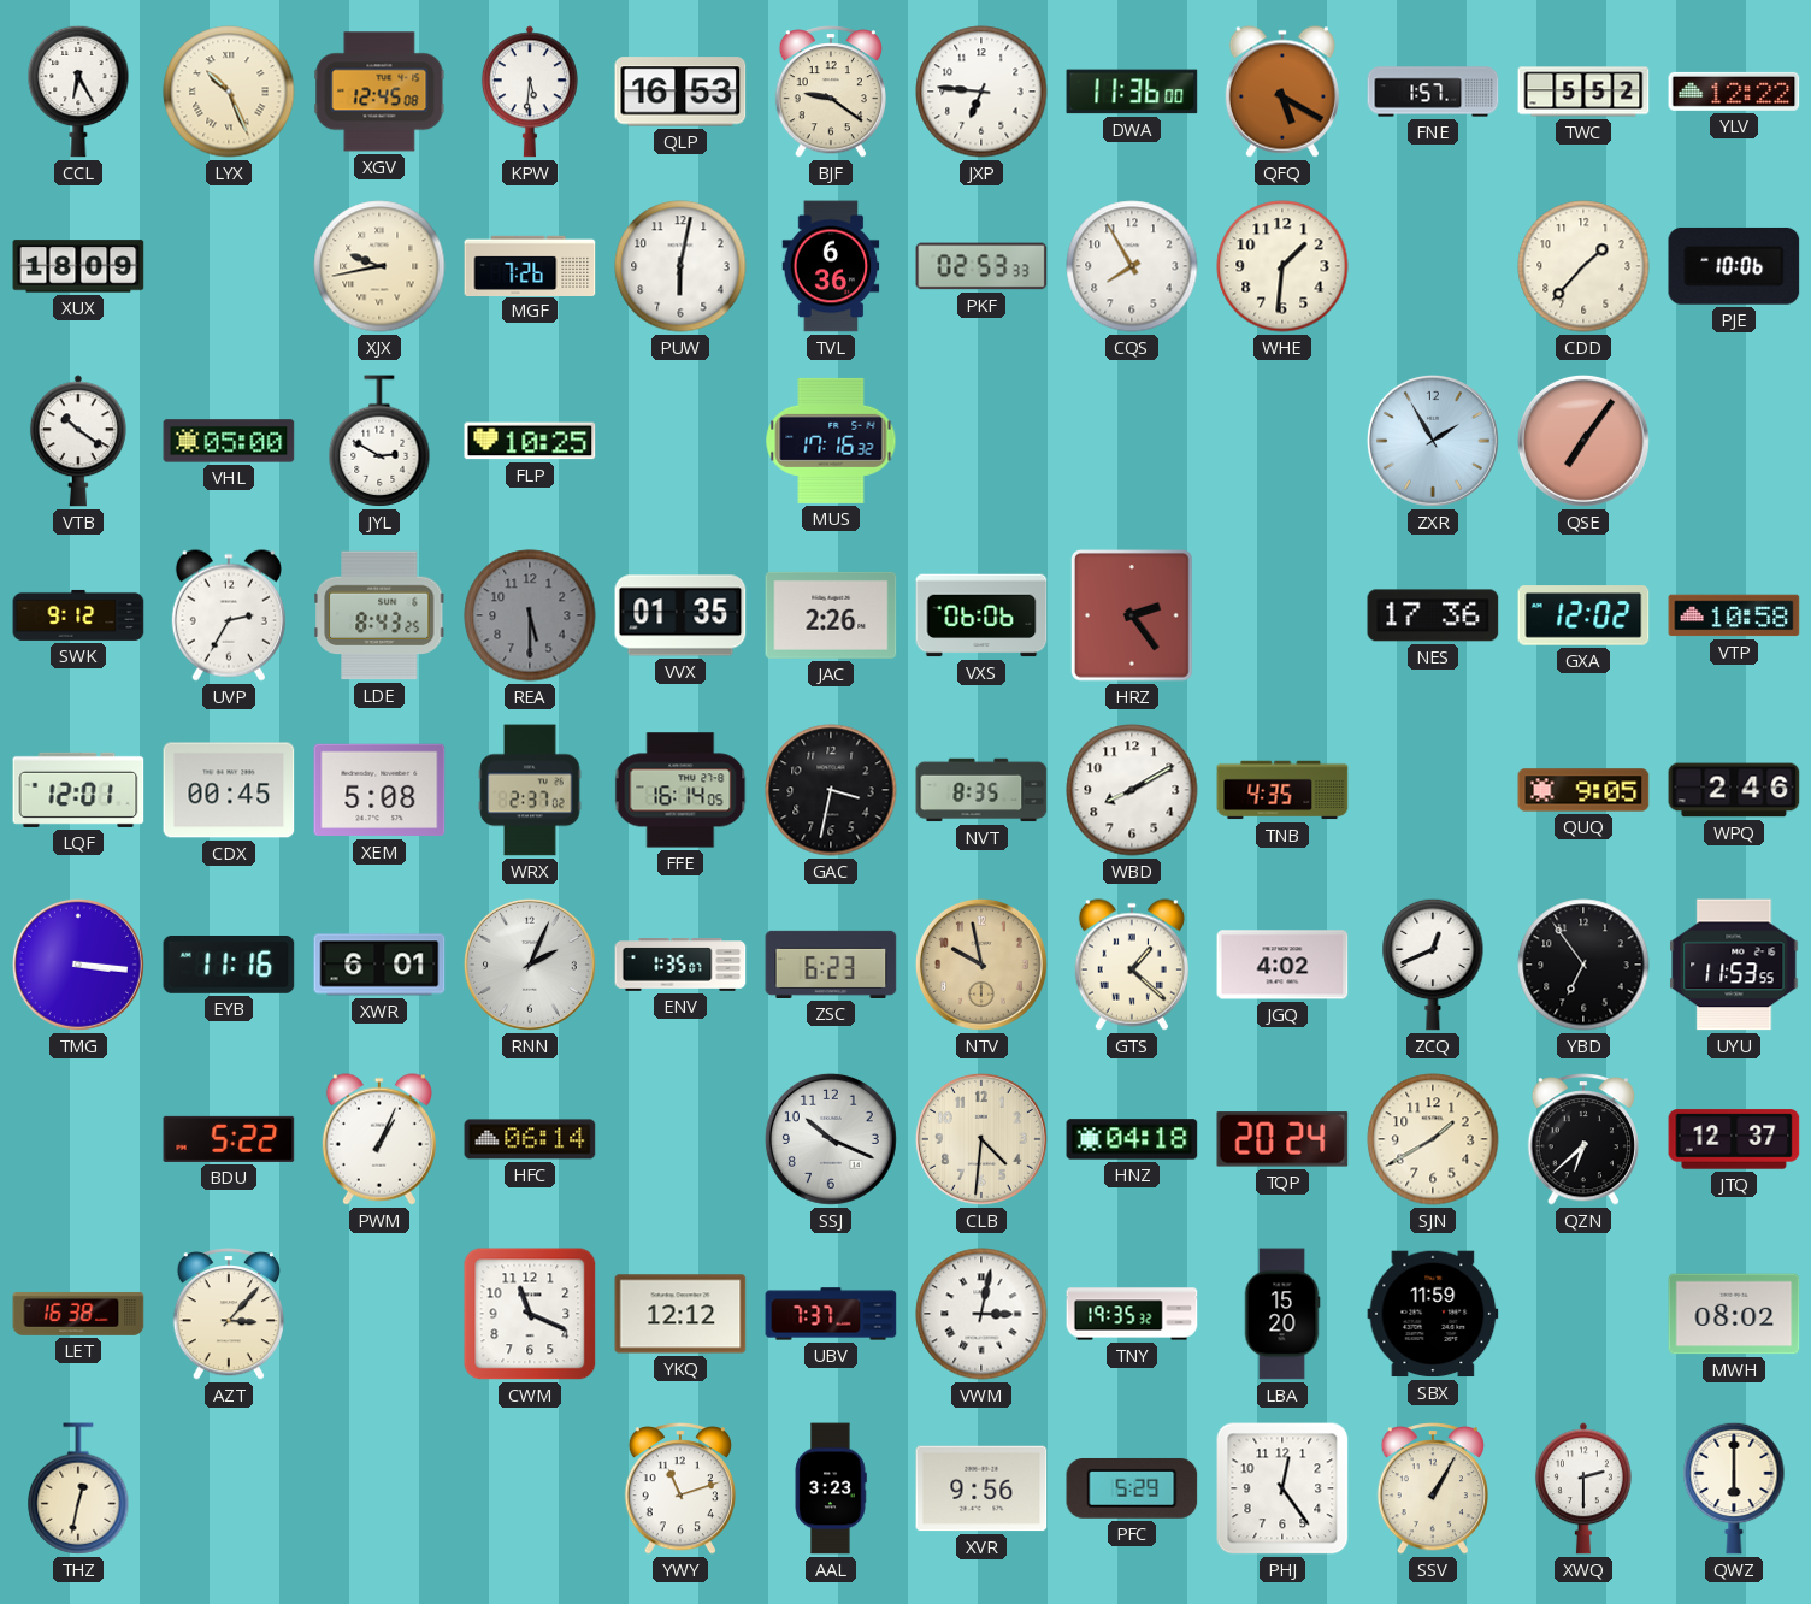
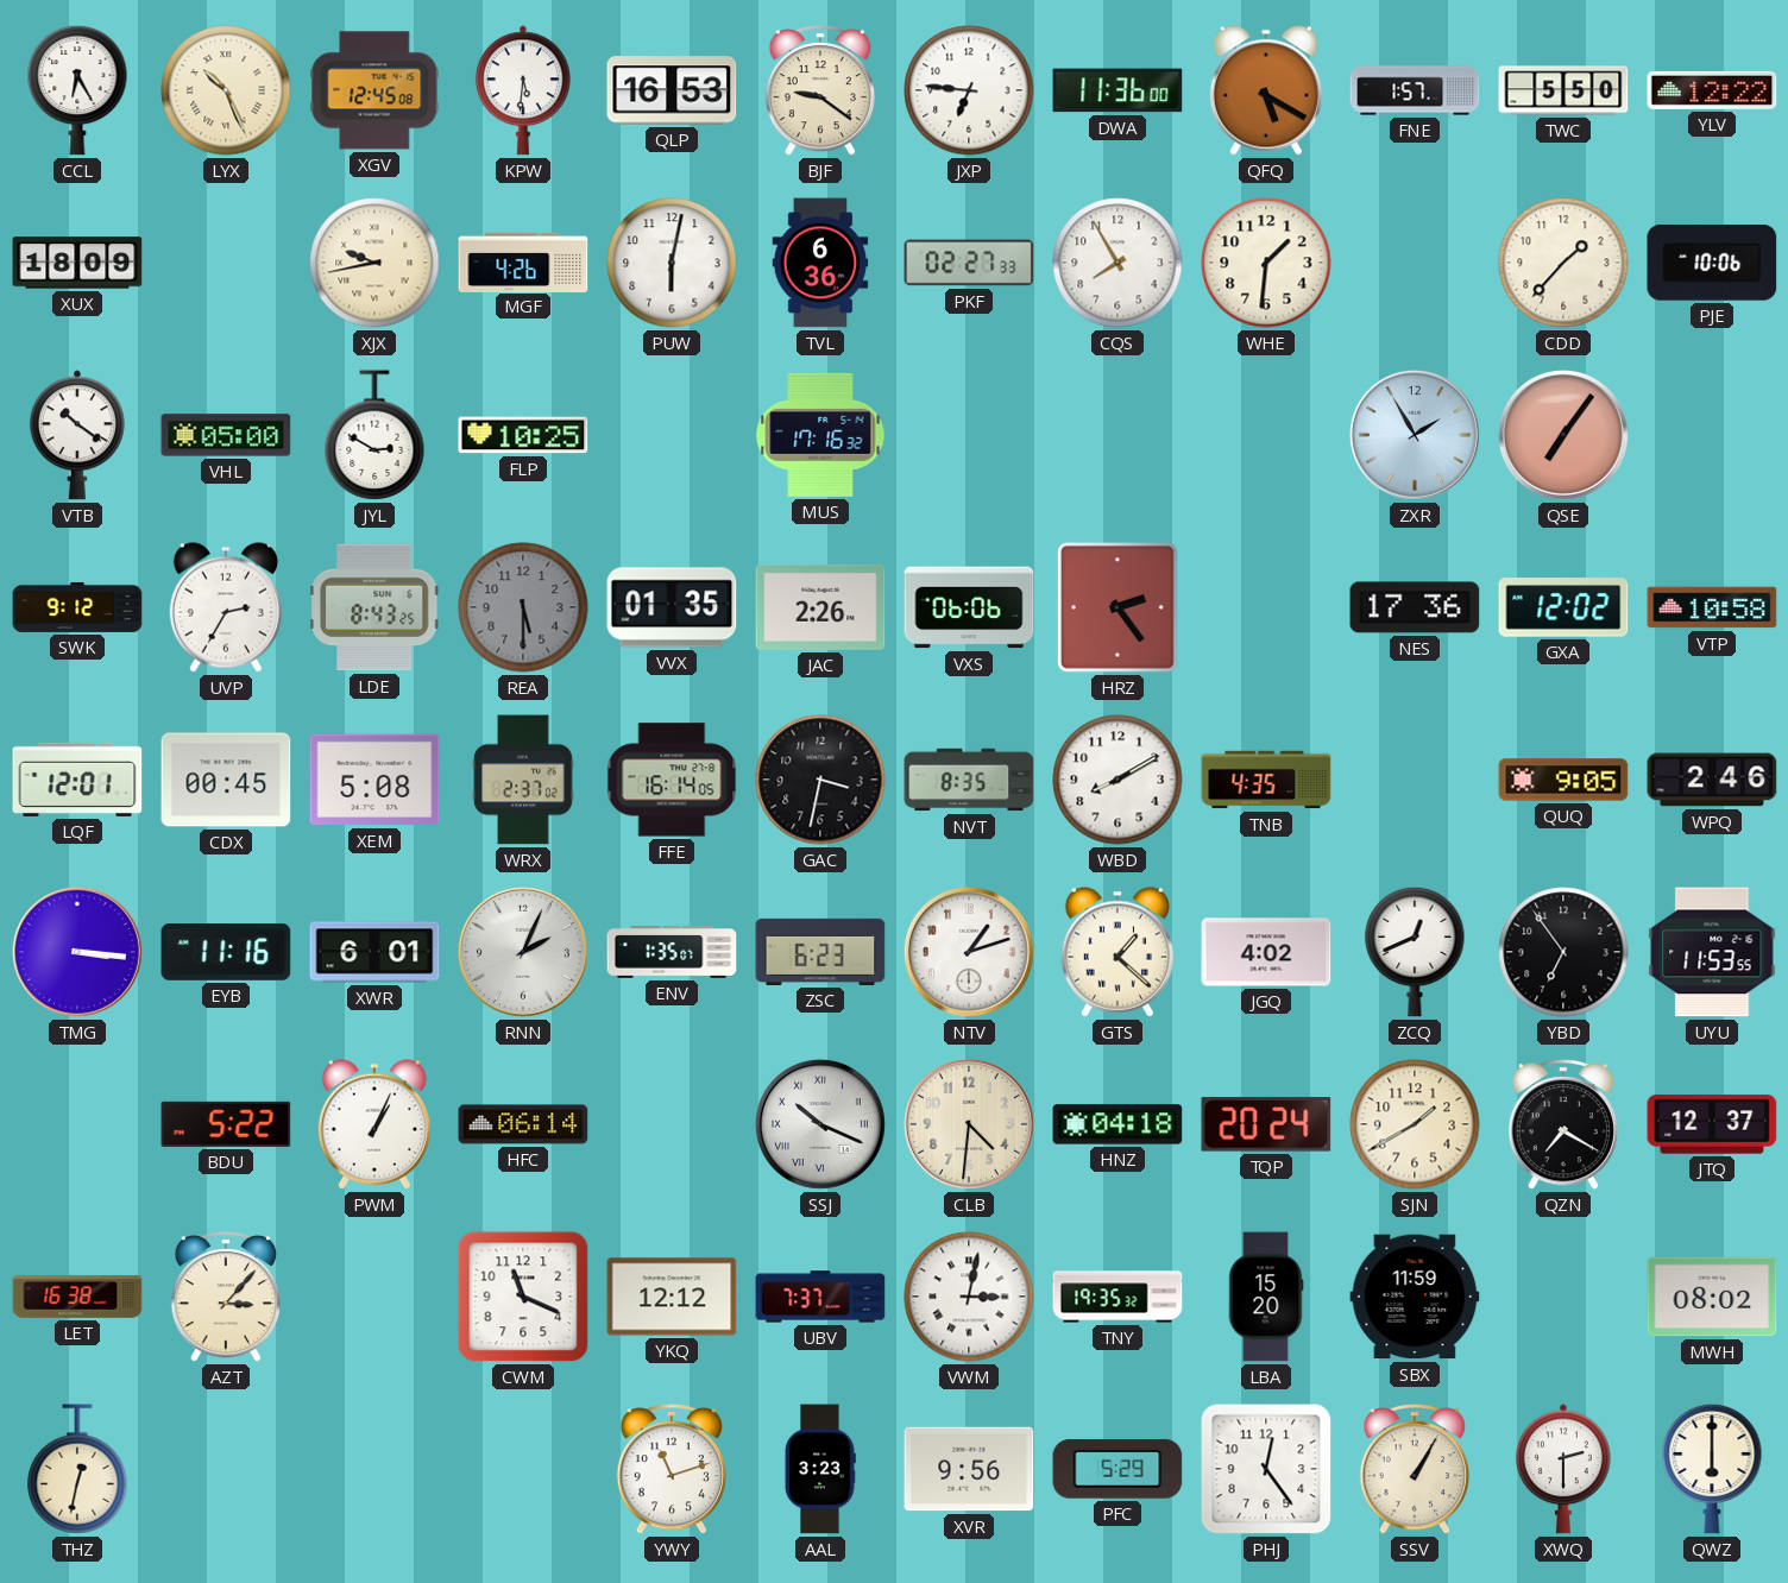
TWC: 5:52 -> 5:50 (1563, 90)
MGF: 7:26 -> 4:26 (523, 261)
PKF: 02:53 -> 02:27 (969, 263)
NTV: 9:58 -> 1:12 (969, 952)
NTV dial: champagne -> white (969, 952)
SSJ numerals: Arabic -> Roman (820, 1124)
QZN: 6:38 -> 7:20 (1562, 1124)
